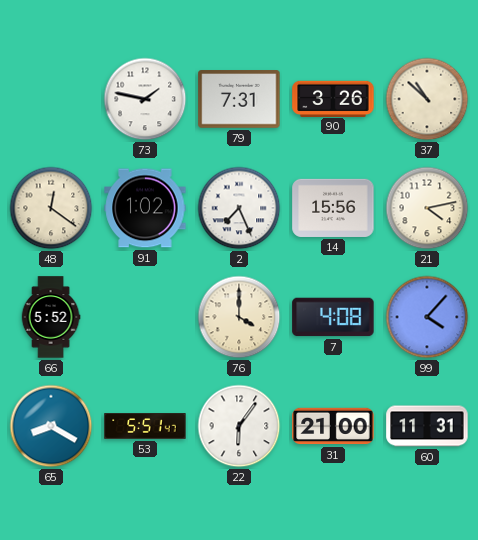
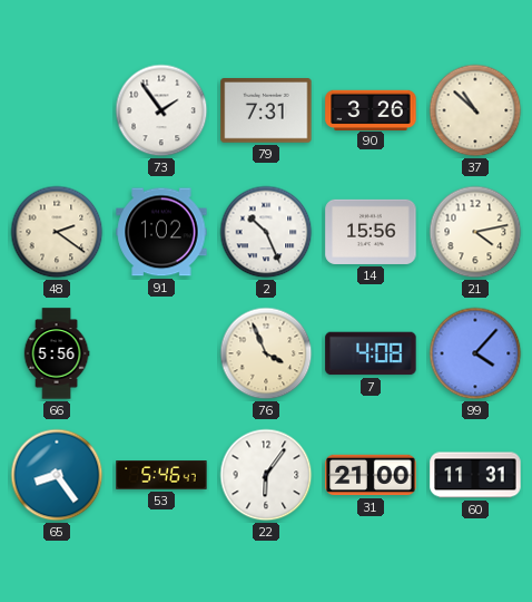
73: 1:47 -> 1:54 (161, 110)
48: 12:21 -> 2:21 (57, 232)
2: 7:26 -> 10:26 (266, 232)
66: 5:52 -> 5:56 (57, 353)
76: 4:00 -> 3:56 (266, 353)
65: 8:20 -> 8:24 (57, 475)
53: 5:51 -> 5:46 (161, 475)
